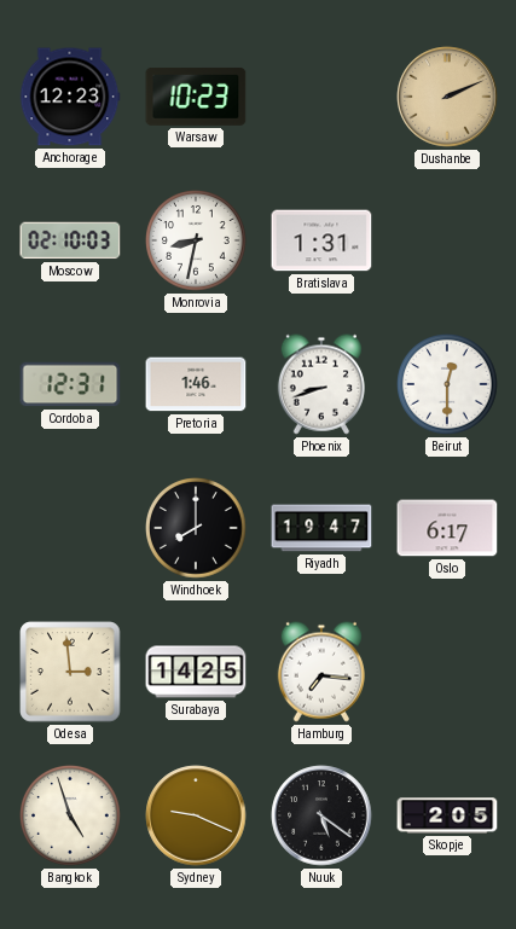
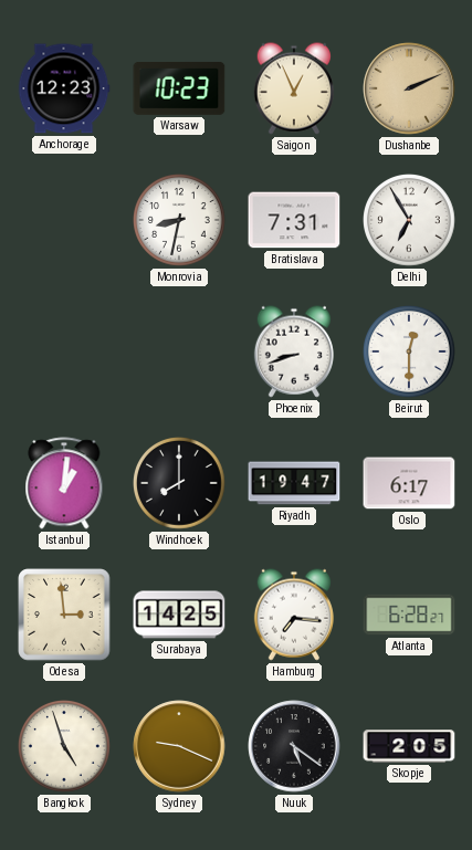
Saigon: none -> 12:56 (294, 88)
Moscow: 02:10 -> none (70, 240)
Bratislava: 1:31 -> 7:31 (294, 220)
Delhi: none -> 6:55 (410, 221)
Cordoba: 12:31 -> none (70, 384)
Pretoria: 1:46 -> none (196, 384)
Istanbul: none -> 1:01 (64, 483)
Atlanta: none -> 6:28 (409, 615)
